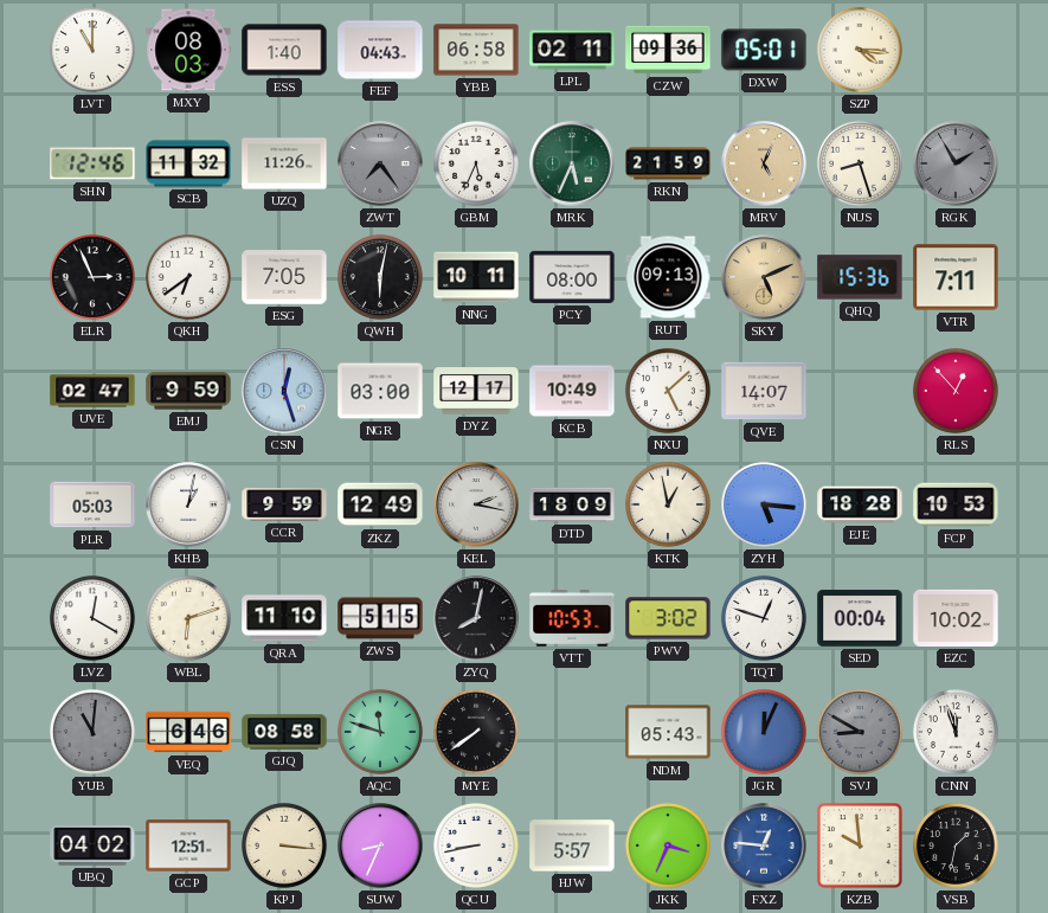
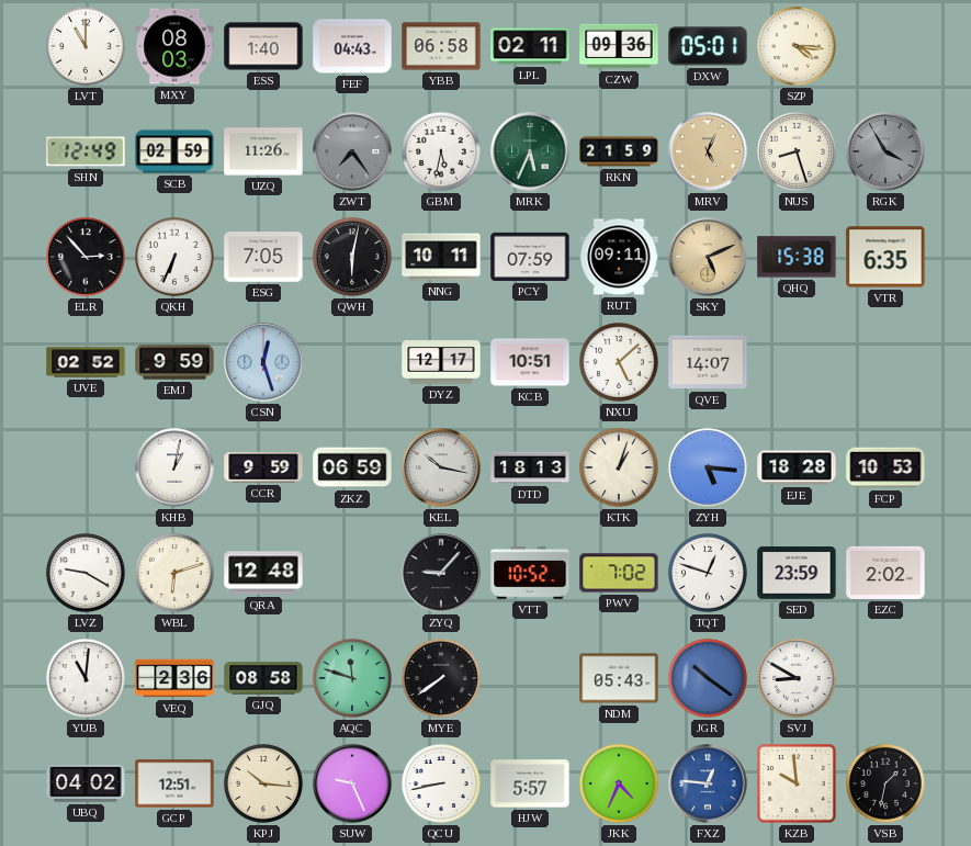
SHN: 12:46 -> 12:49 (86, 151)
SCB: 11:32 -> 02:59 (174, 151)
GBM: 5:34 -> 5:32 (441, 151)
RGK: 1:55 -> 3:55 (885, 151)
ELR: 2:56 -> 2:53 (86, 257)
QKH: 6:39 -> 6:34 (174, 257)
PCY: 08:00 -> 07:59 (530, 257)
RUT: 09:13 -> 09:11 (619, 257)
QHQ: 15:36 -> 15:38 (797, 257)
VTR: 7:11 -> 6:35 (885, 257)
UVE: 02:47 -> 02:52 (86, 362)
NGR: 03:00 -> none (380, 391)
KCB: 10:49 -> 10:51 (530, 362)
RLS: 12:53 -> none (956, 391)
PLR: 05:03 -> none (92, 504)
ZKZ: 12:49 -> 06:59 (352, 467)
KEL: 2:17 -> 10:17 (441, 467)
DTD: 18:09 -> 18:13 (530, 467)
KTK: 12:58 -> 1:03 (619, 467)
LVZ: 12:20 -> 9:20 (86, 573)
QRA: 11:10 -> 12:48 (263, 573)
ZWS: 5:15 -> none (380, 618)
ZYQ: 8:02 -> 9:07 (441, 573)
VTT: 10:53 -> 10:52 (530, 573)
PWV: 3:02 -> 7:02 (619, 573)
SED: 00:04 -> 23:59 (797, 573)
EZC: 10:02 -> 2:02 (885, 573)
YUB dial: grey -> white (86, 678)
VEQ: 6:46 -> 2:36 (174, 678)
JGR: 12:04 -> 10:21 (708, 678)
SVJ dial: grey -> white (797, 678)
CNN: 11:57 -> none (956, 732)
KPJ: 3:16 -> 10:16 (263, 783)
SUW: 8:34 -> 9:26 (352, 783)
JKK: 3:34 -> 4:34 (619, 783)
